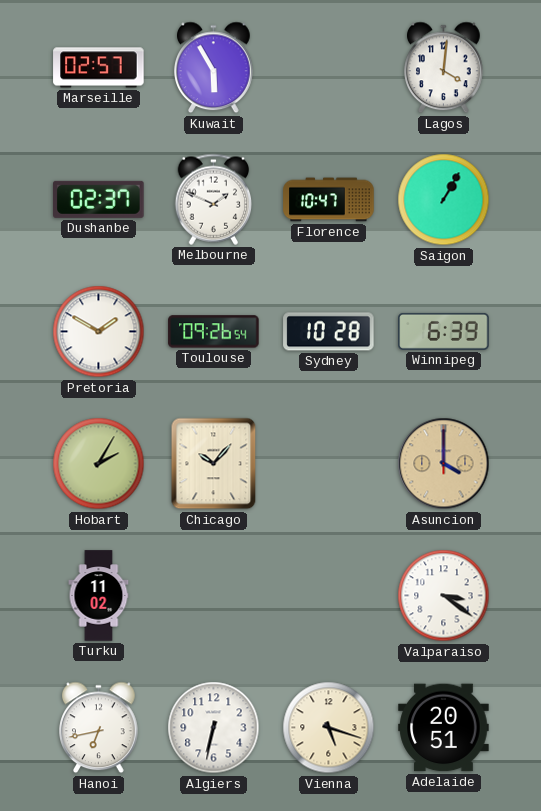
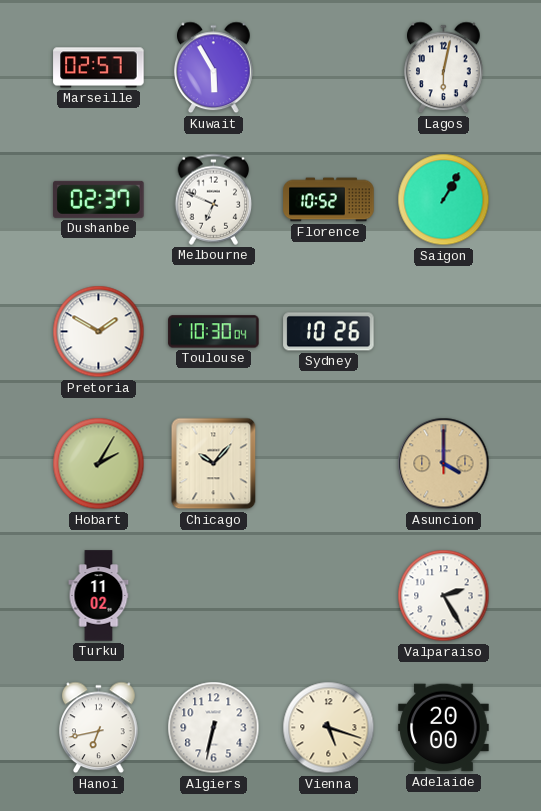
Lagos: 4:01 -> 6:02 (444, 68)
Melbourne: 1:49 -> 6:49 (214, 199)
Florence: 10:47 -> 10:52 (329, 200)
Toulouse: 09:26 -> 10:30 (214, 332)
Sydney: 10:28 -> 10:26 (329, 332)
Winnipeg: 6:39 -> none (444, 331)
Valparaiso: 3:21 -> 2:25 (444, 596)
Adelaide: 20:51 -> 20:00 (444, 728)
